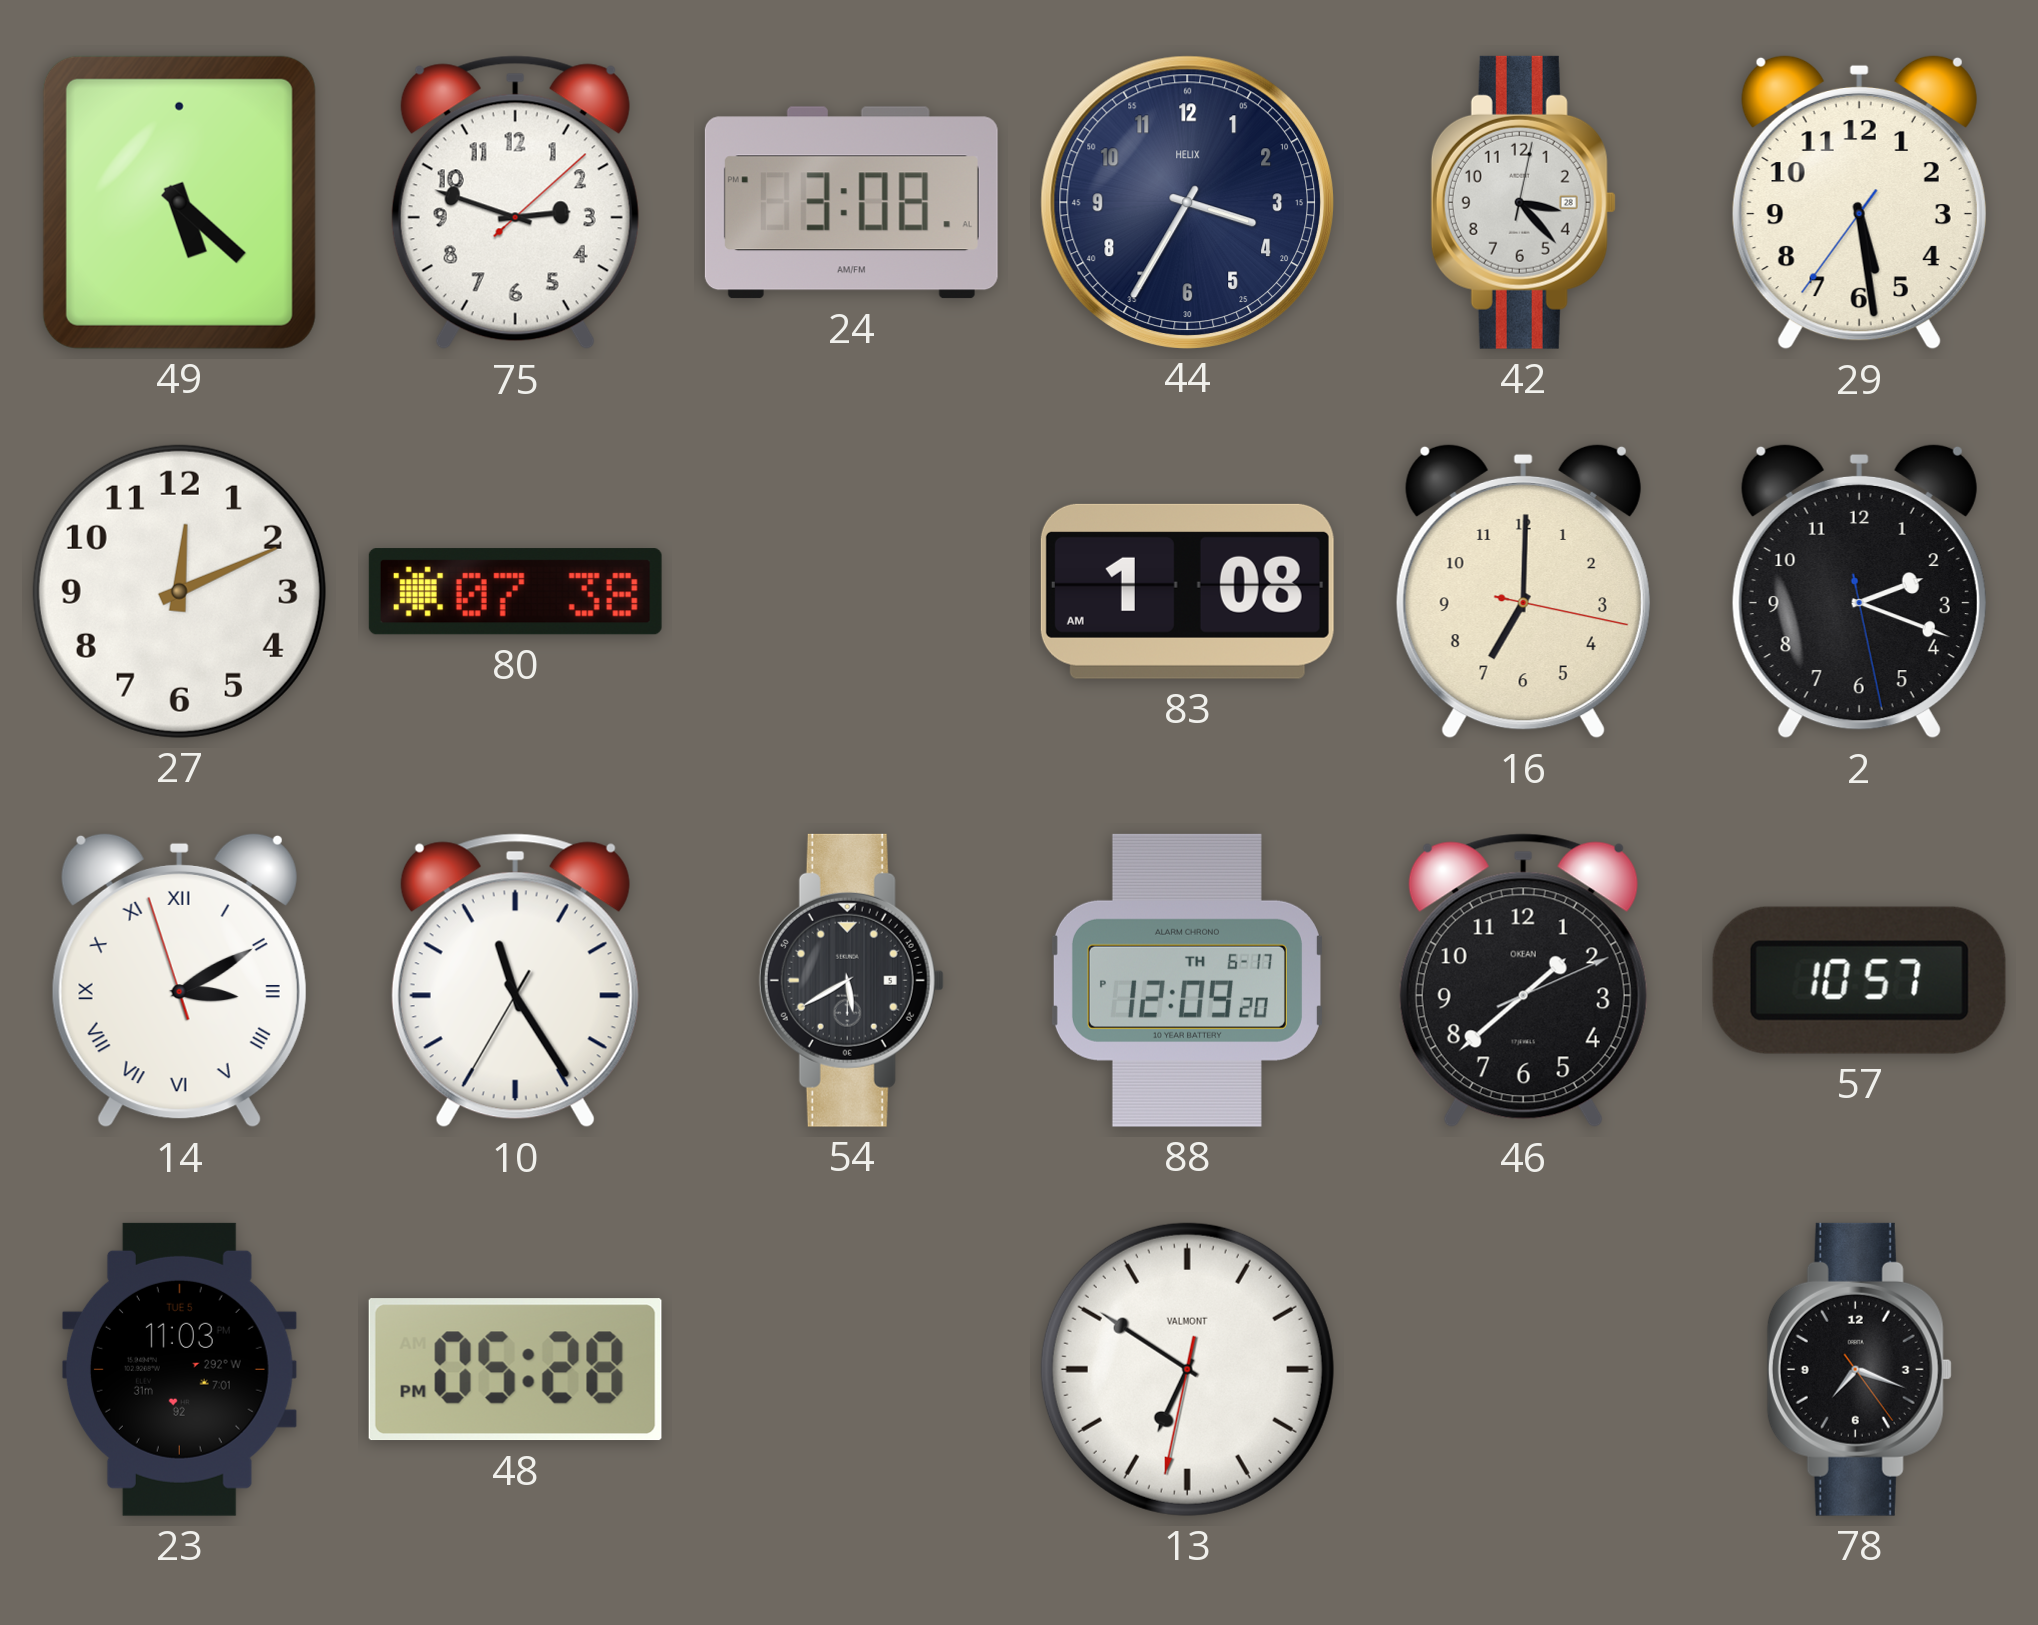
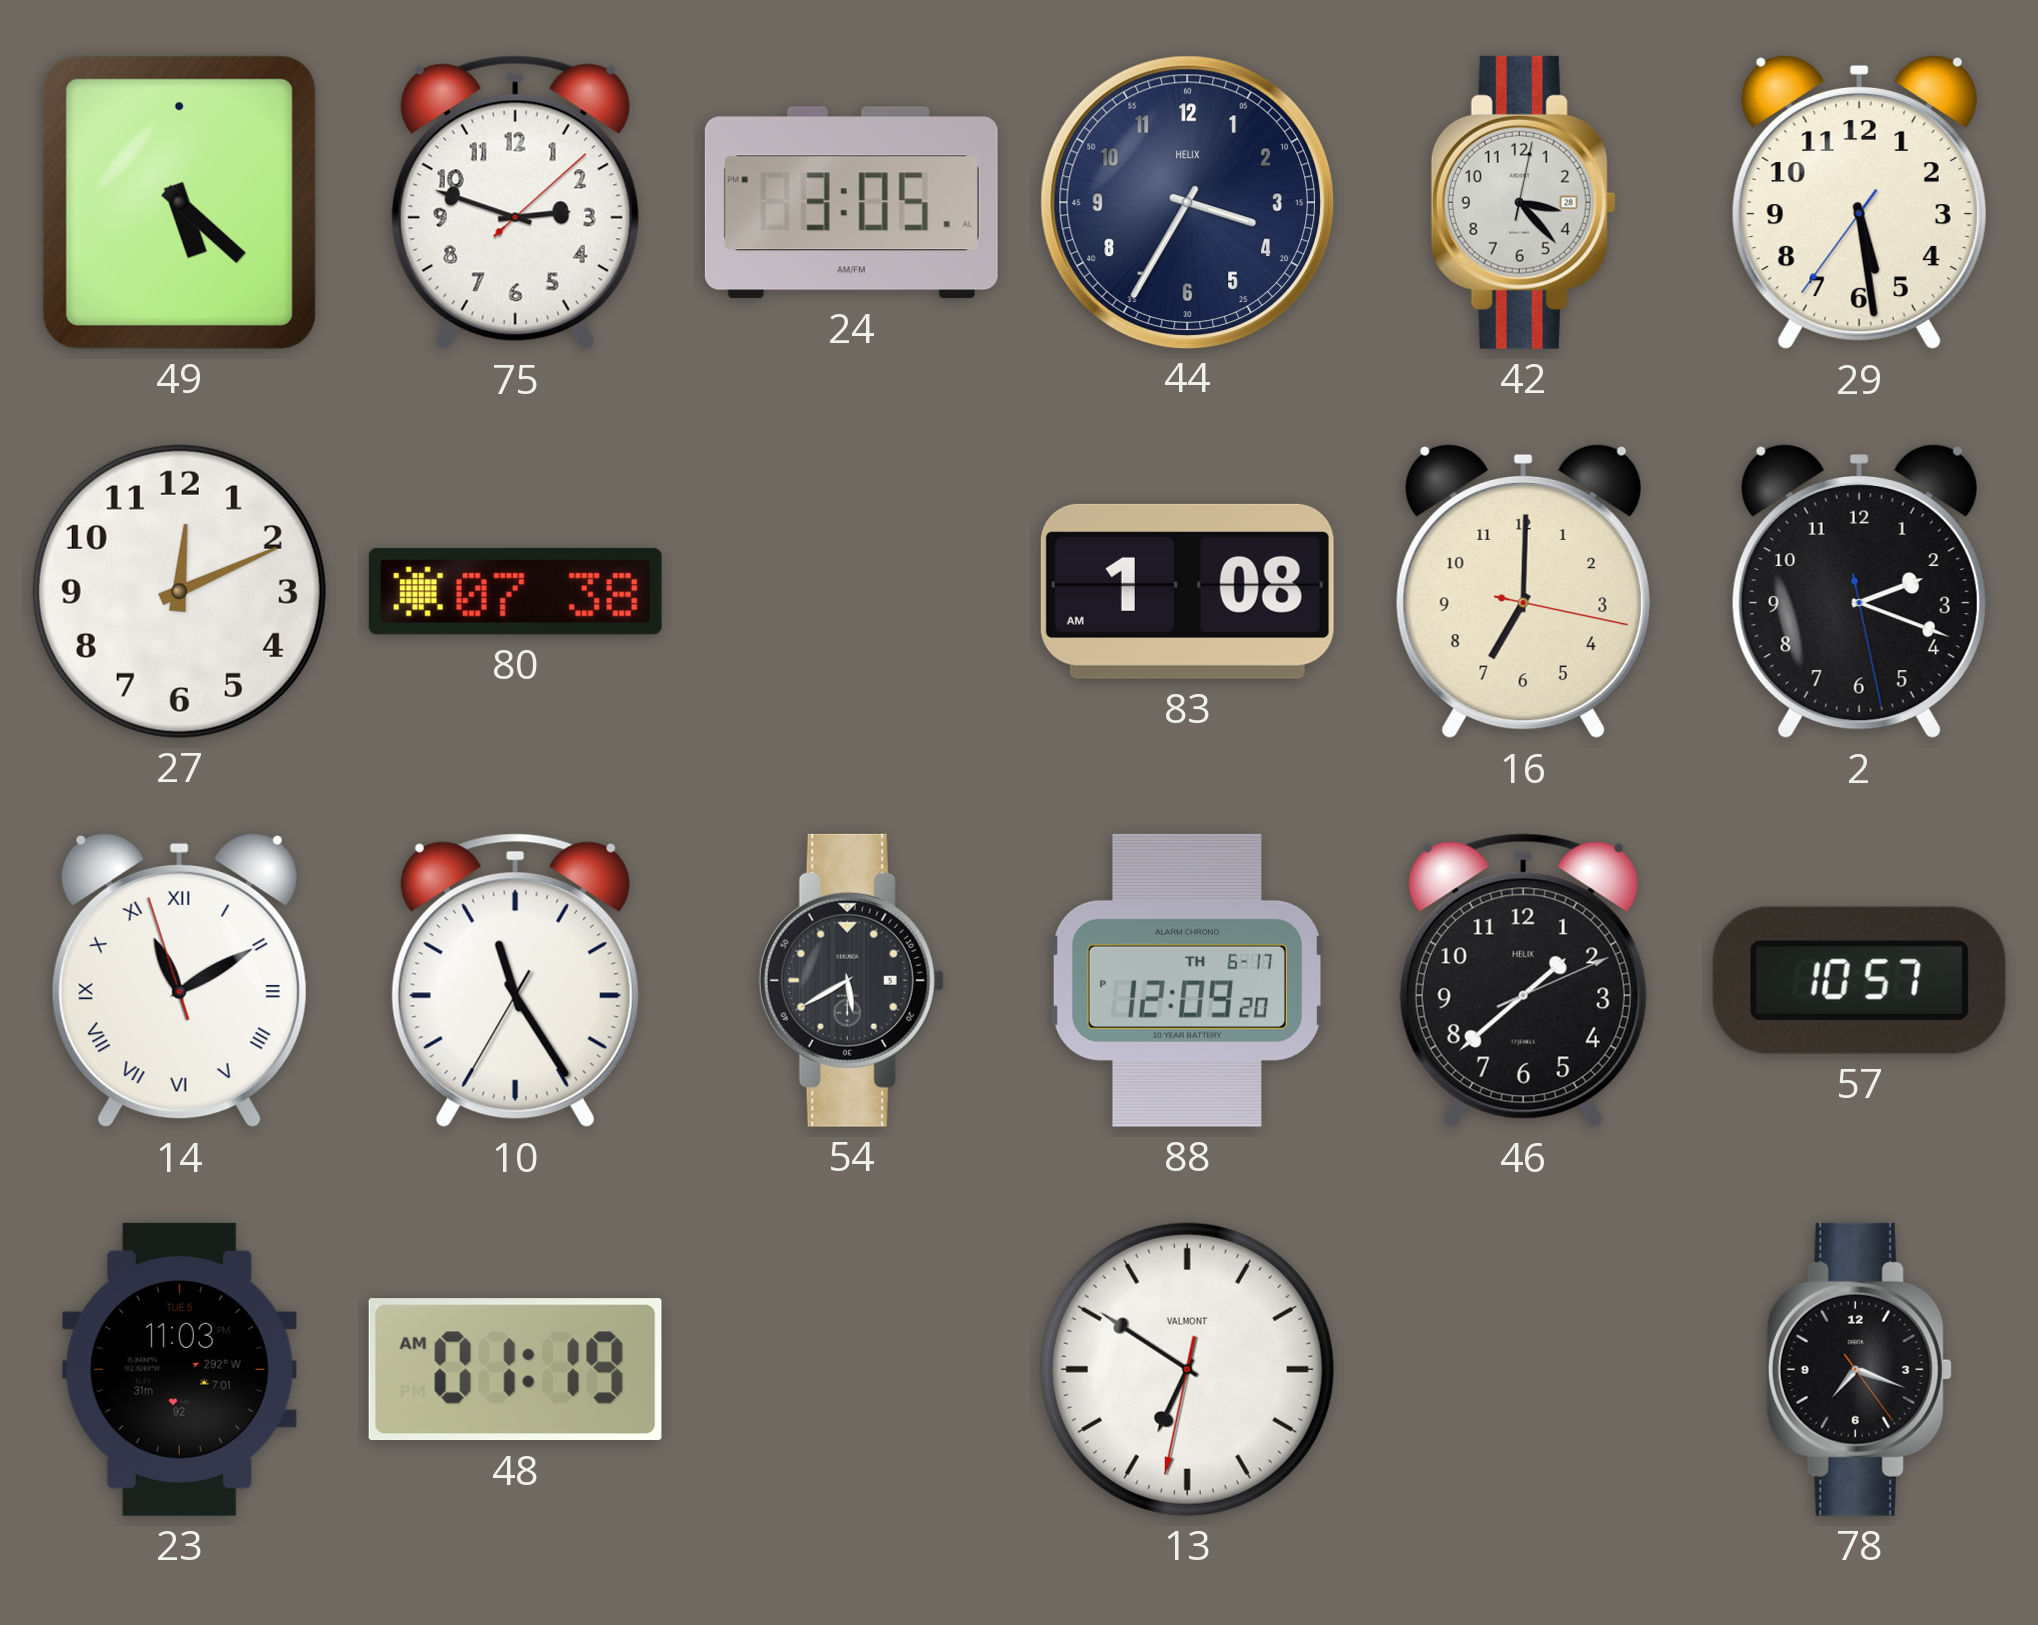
24: 3:08 -> 3:05 (851, 203)
14: 3:09 -> 11:09 (179, 980)
46 brand: OKEAN -> HELIX (1523, 981)
48: 05:28 -> 01:19 (515, 1370)
